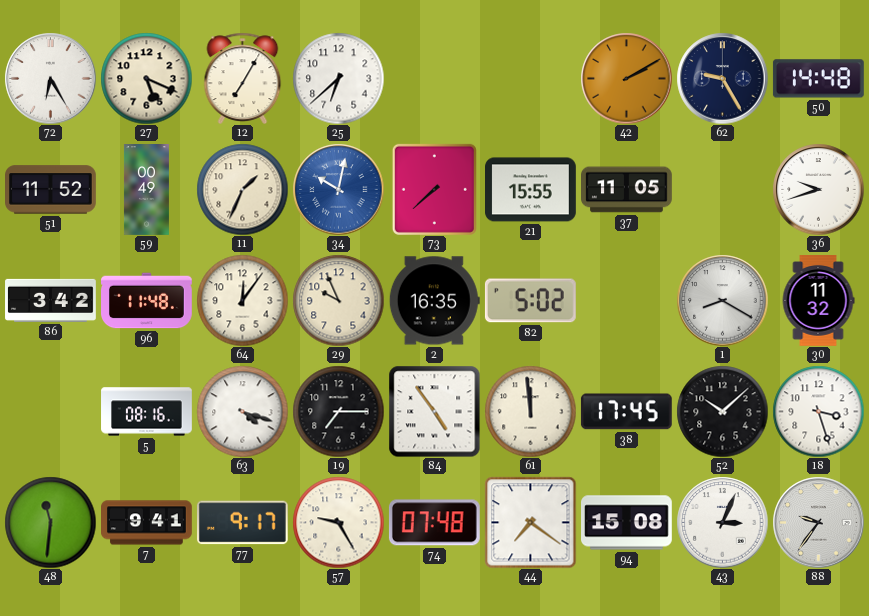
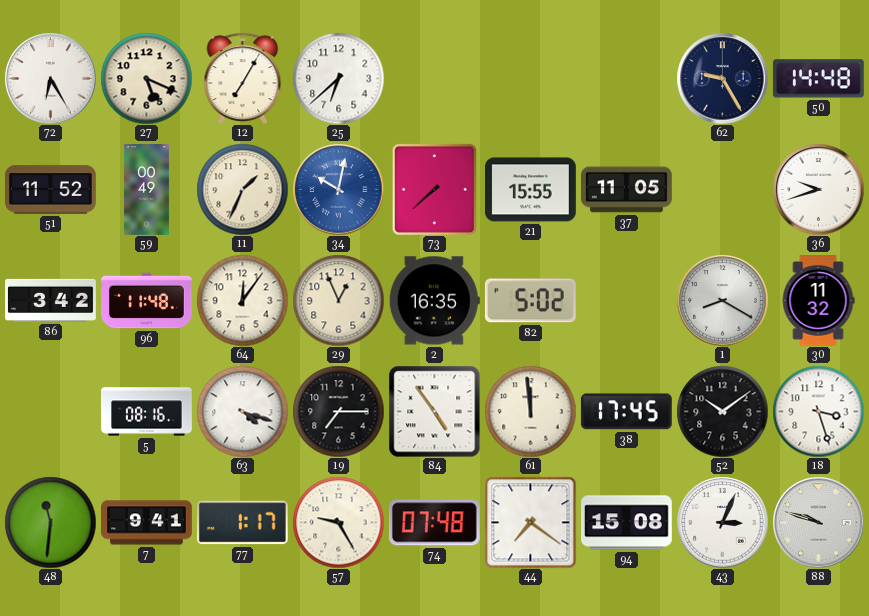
42: 2:10 -> none (626, 78)
29: 9:56 -> 12:56 (338, 300)
52: 10:08 -> 10:09 (722, 411)
77: 9:17 -> 1:17 (242, 523)
88: 9:36 -> 9:48 (818, 522)
